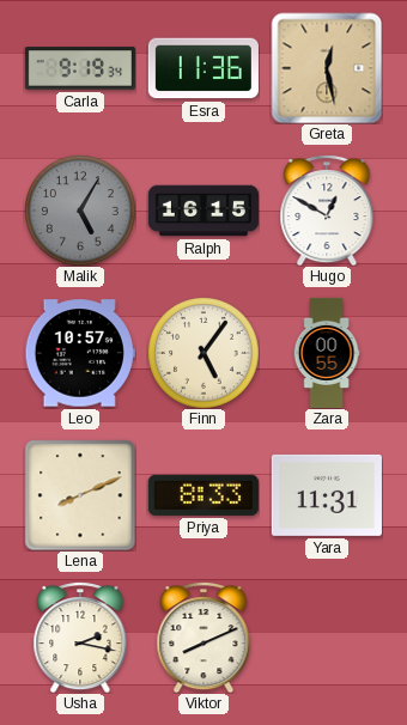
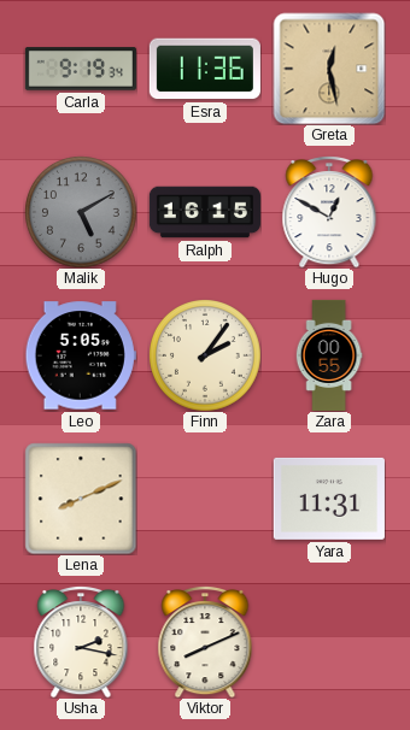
Malik: 5:05 -> 5:10 (81, 212)
Leo: 10:57 -> 5:05 (81, 355)
Finn: 5:06 -> 2:06 (205, 355)
Priya: 8:33 -> none (203, 495)
